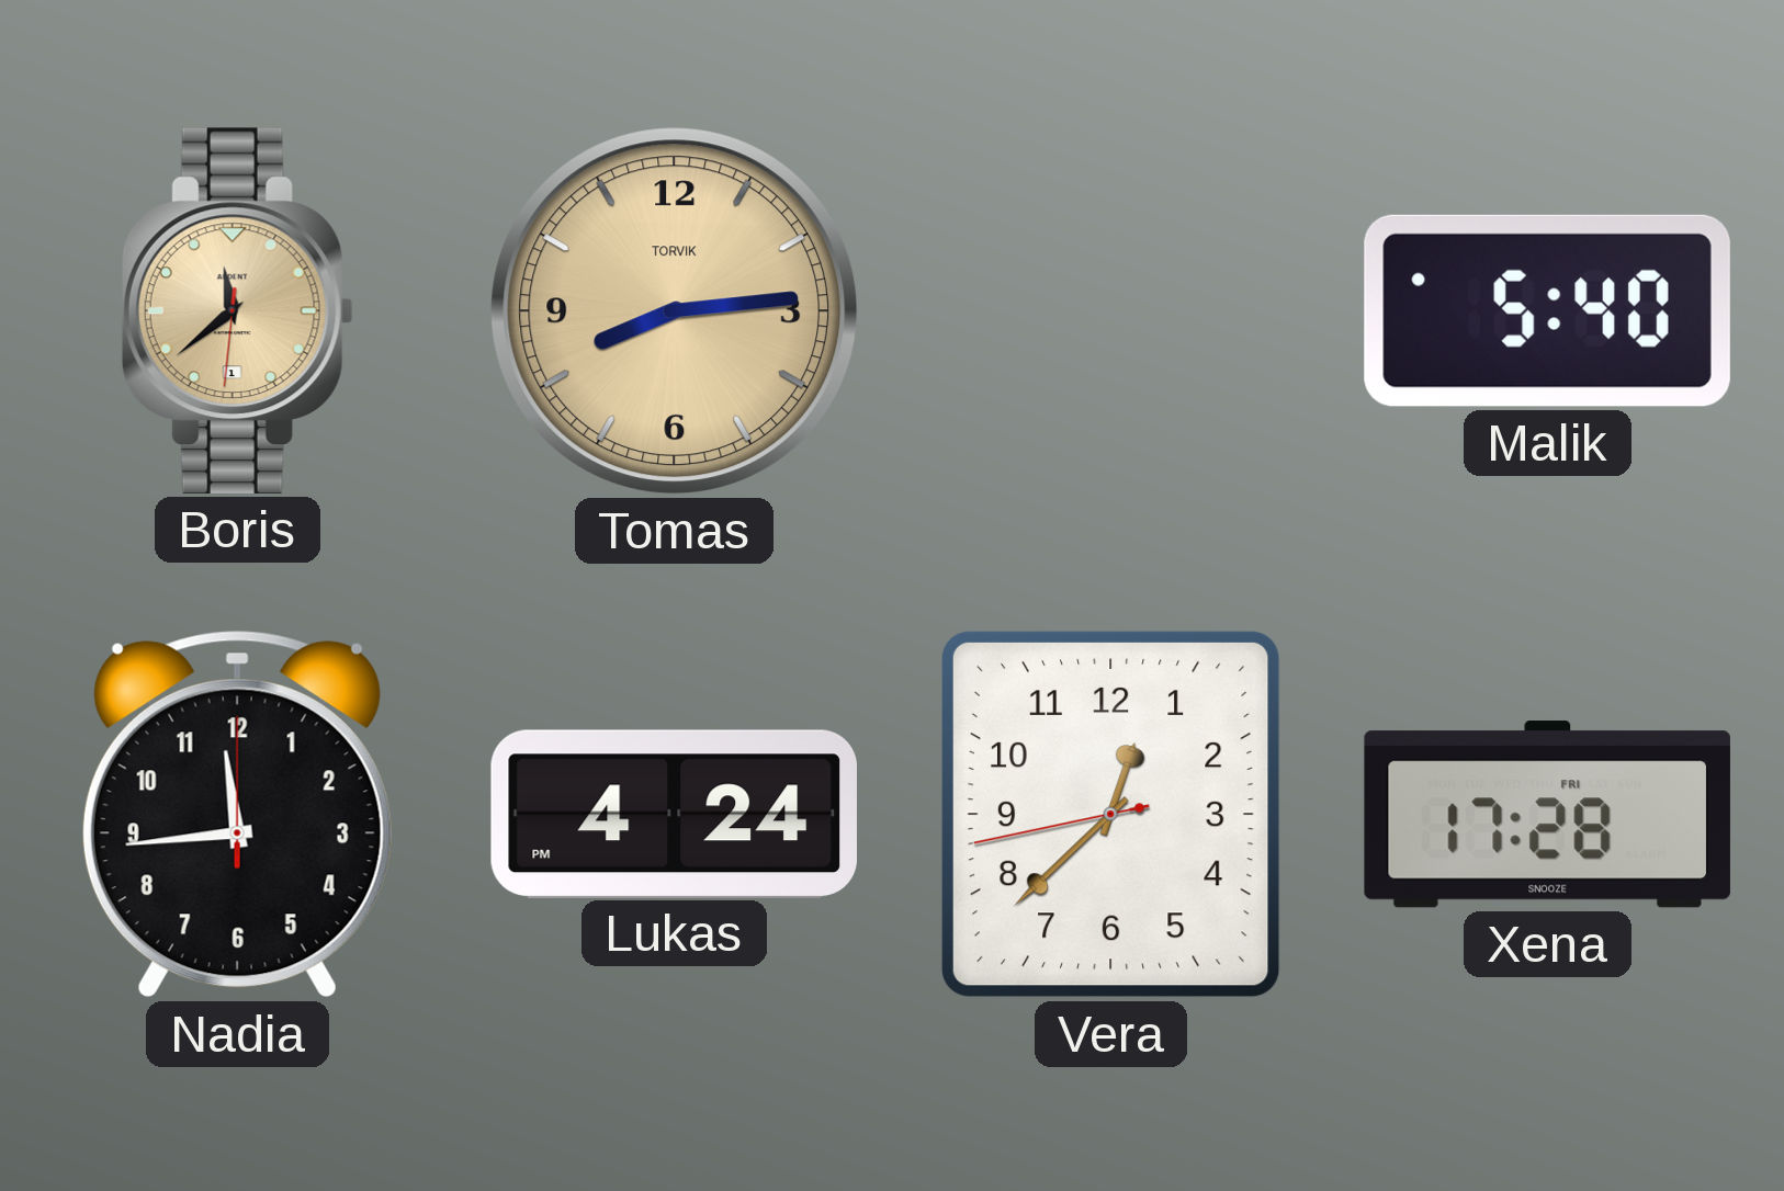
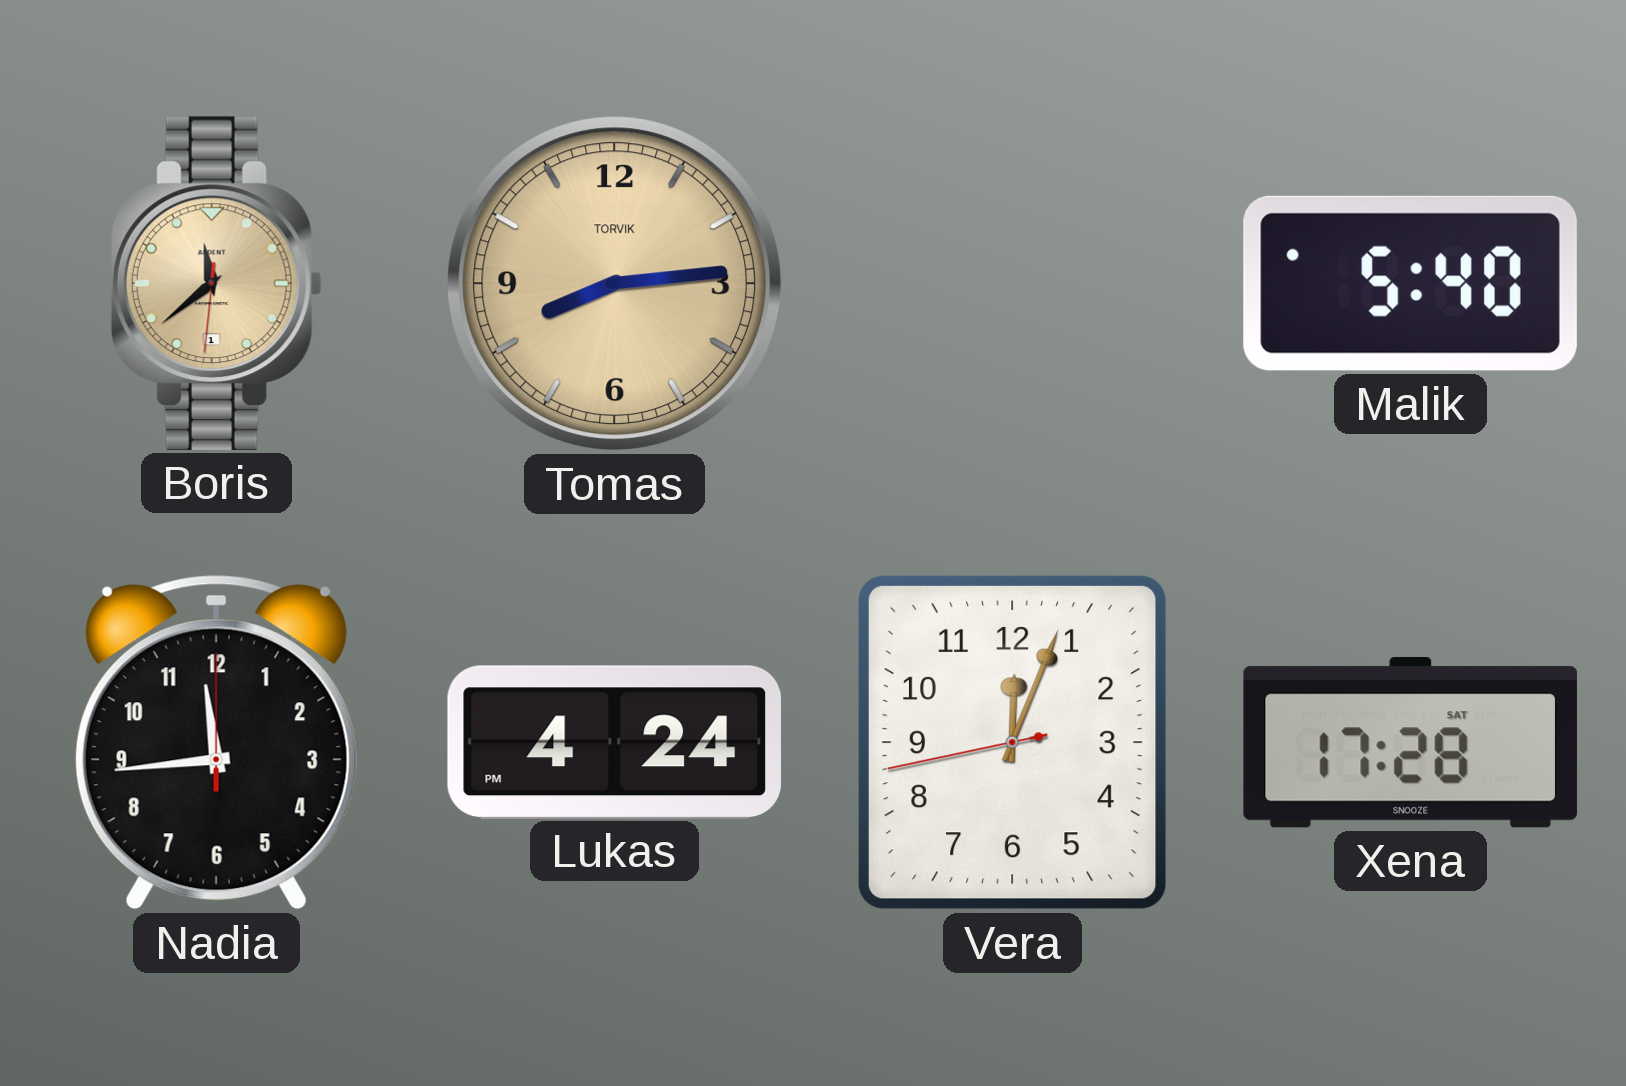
Vera: 12:37 -> 12:03 (1012, 742)
Xena date: FRI -> SAT (1410, 743)
